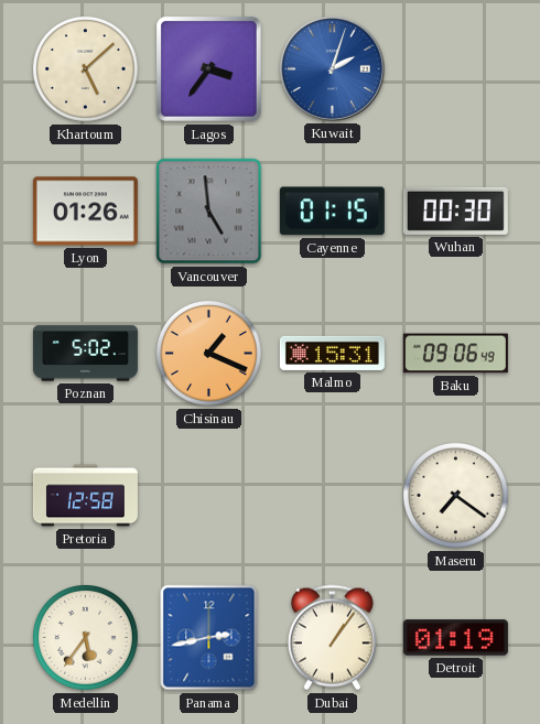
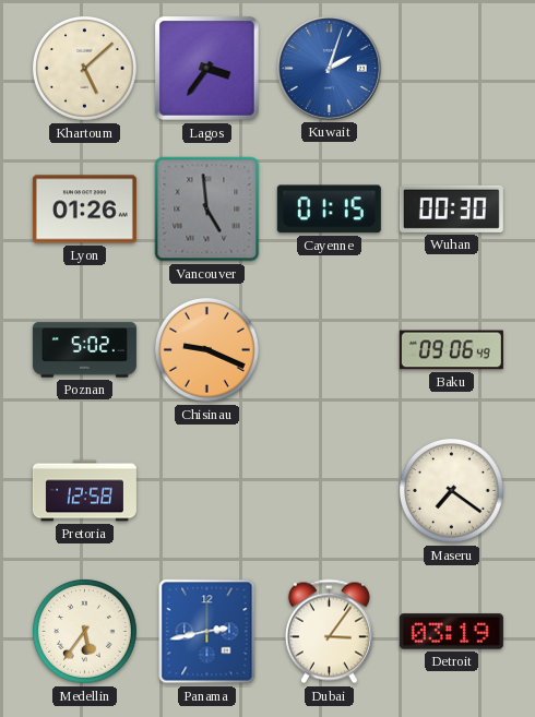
Chisinau: 1:19 -> 9:19 (206, 349)
Malmo: 15:31 -> none (332, 353)
Dubai: 1:06 -> 3:06 (329, 632)
Detroit: 01:19 -> 03:19 (451, 632)
